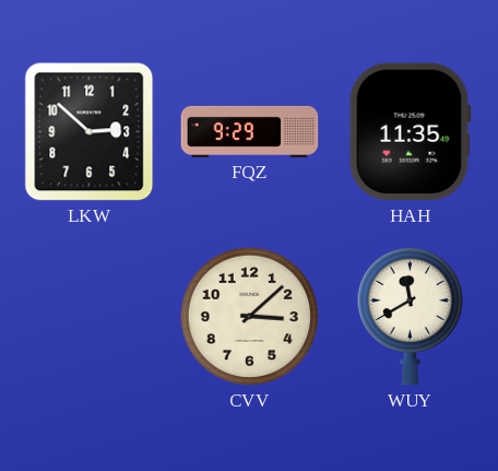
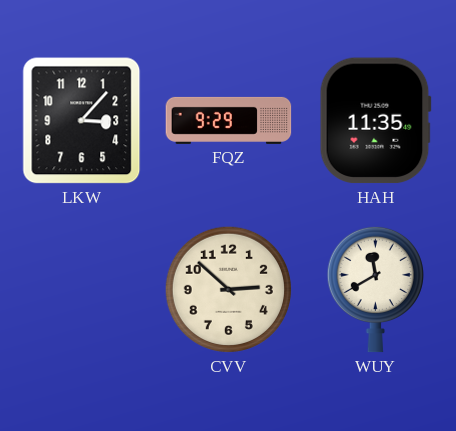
LKW: 2:52 -> 3:07 (82, 121)
CVV: 3:08 -> 2:52 (228, 289)
